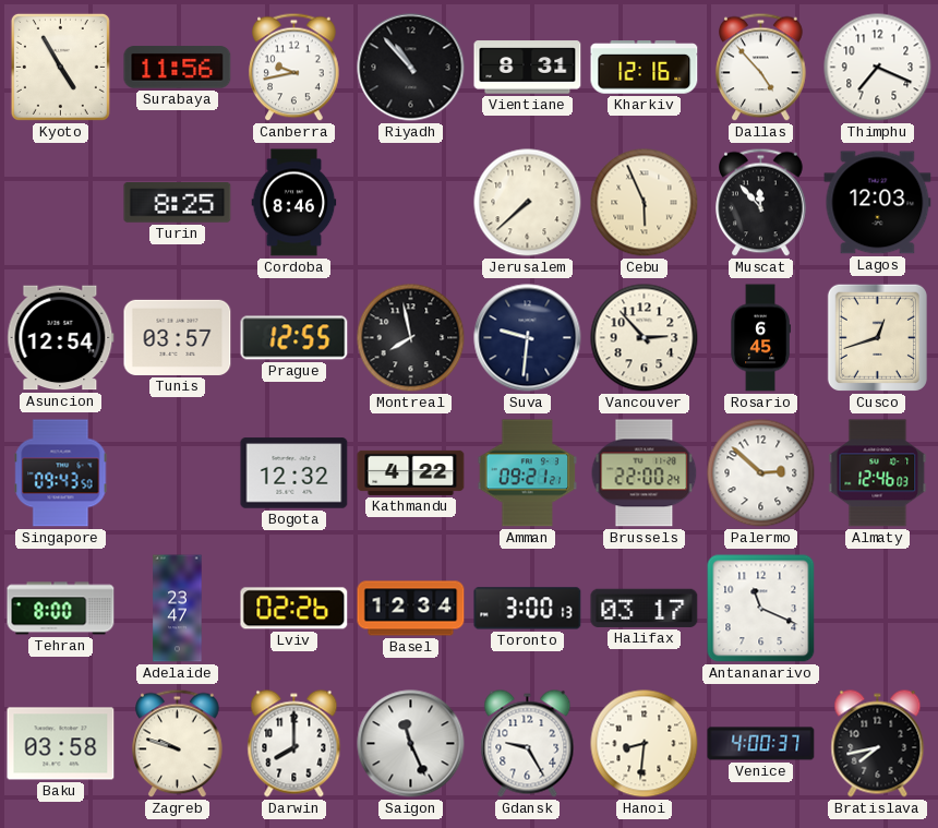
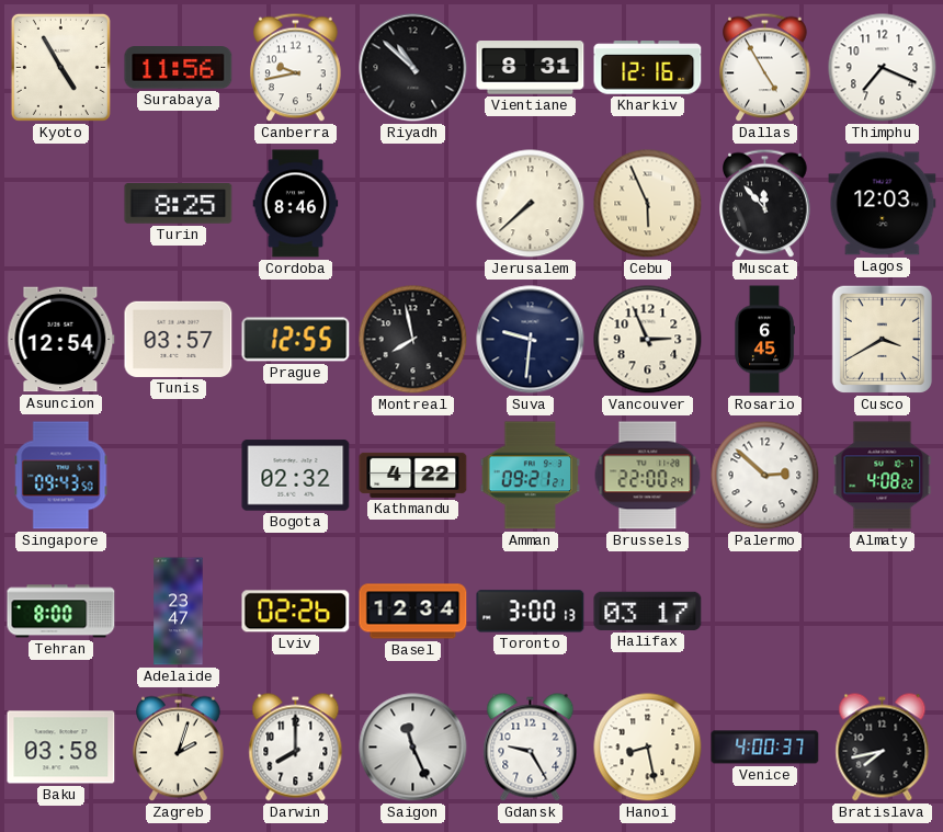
Riyadh: 10:53 -> 10:52 (413, 68)
Dallas: 4:53 -> 4:55 (765, 68)
Vancouver: 2:53 -> 2:56 (648, 340)
Cusco: 12:42 -> 3:40 (882, 339)
Bogota: 12:32 -> 02:32 (296, 476)
Almaty: 12:46 -> 4:08 (883, 476)
Antananarivo: 11:19 -> none (761, 609)
Zagreb: 9:48 -> 2:03 (179, 748)
Hanoi: 8:31 -> 8:28 (648, 748)
